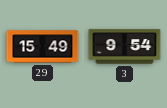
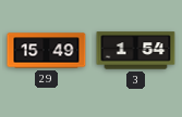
3: 9:54 -> 1:54 (136, 51)
